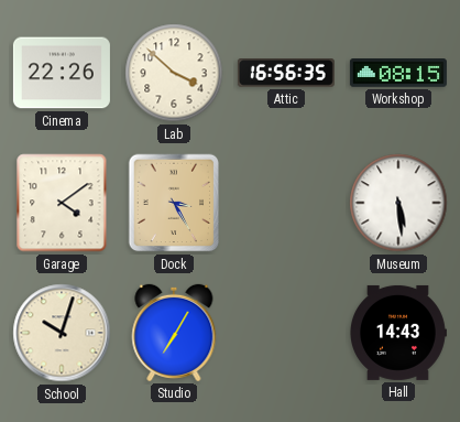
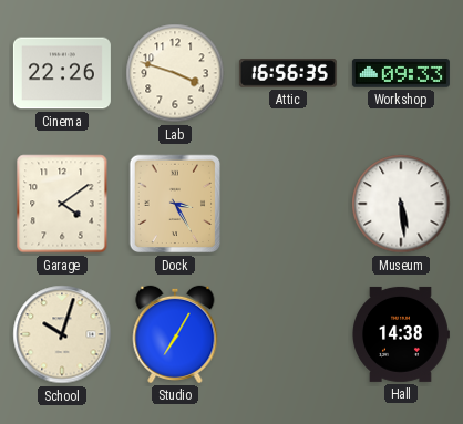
Lab: 3:52 -> 3:48 (175, 73)
Workshop: 08:15 -> 09:33 (401, 73)
Hall: 14:43 -> 14:38 (401, 334)
